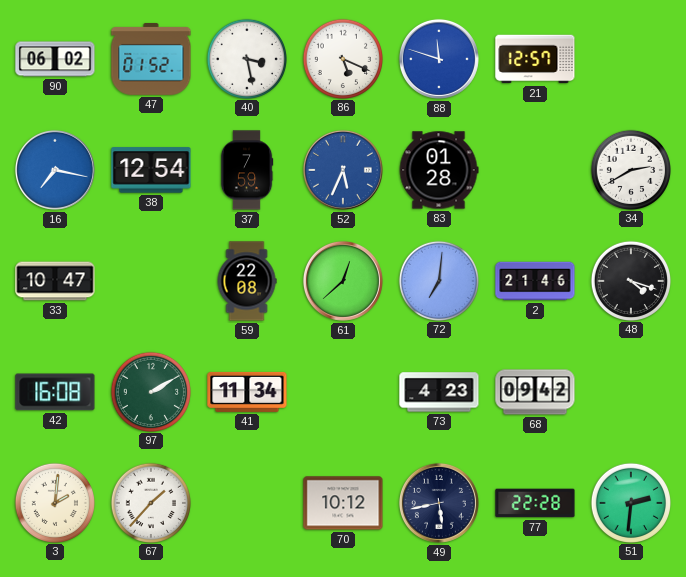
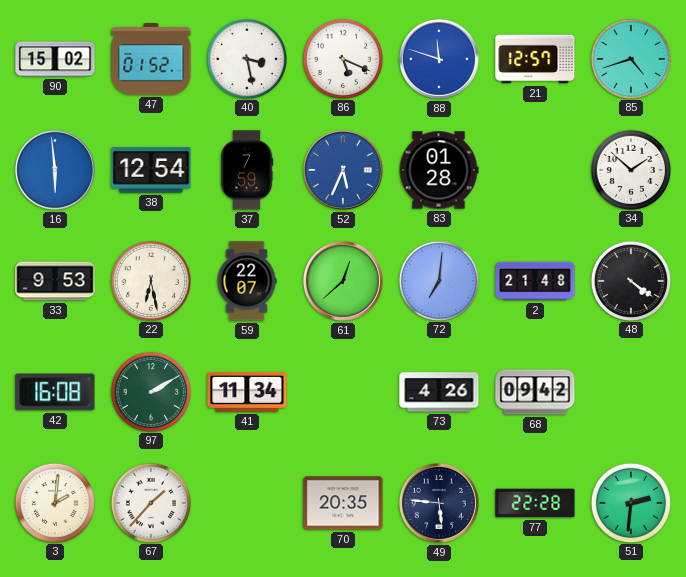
90: 06:02 -> 15:02 (55, 59)
85: none -> 4:42 (630, 58)
16: 7:17 -> 5:59 (55, 170)
34: 2:40 -> 1:52 (630, 169)
33: 10:47 -> 9:53 (55, 281)
22: none -> 6:28 (150, 280)
59: 22:08 -> 22:07 (247, 281)
2: 21:46 -> 21:48 (535, 281)
48: 4:18 -> 4:21 (630, 280)
73: 4:23 -> 4:26 (439, 392)
70: 10:12 -> 20:35 (343, 503)
49: 5:43 -> 5:46 (439, 503)
